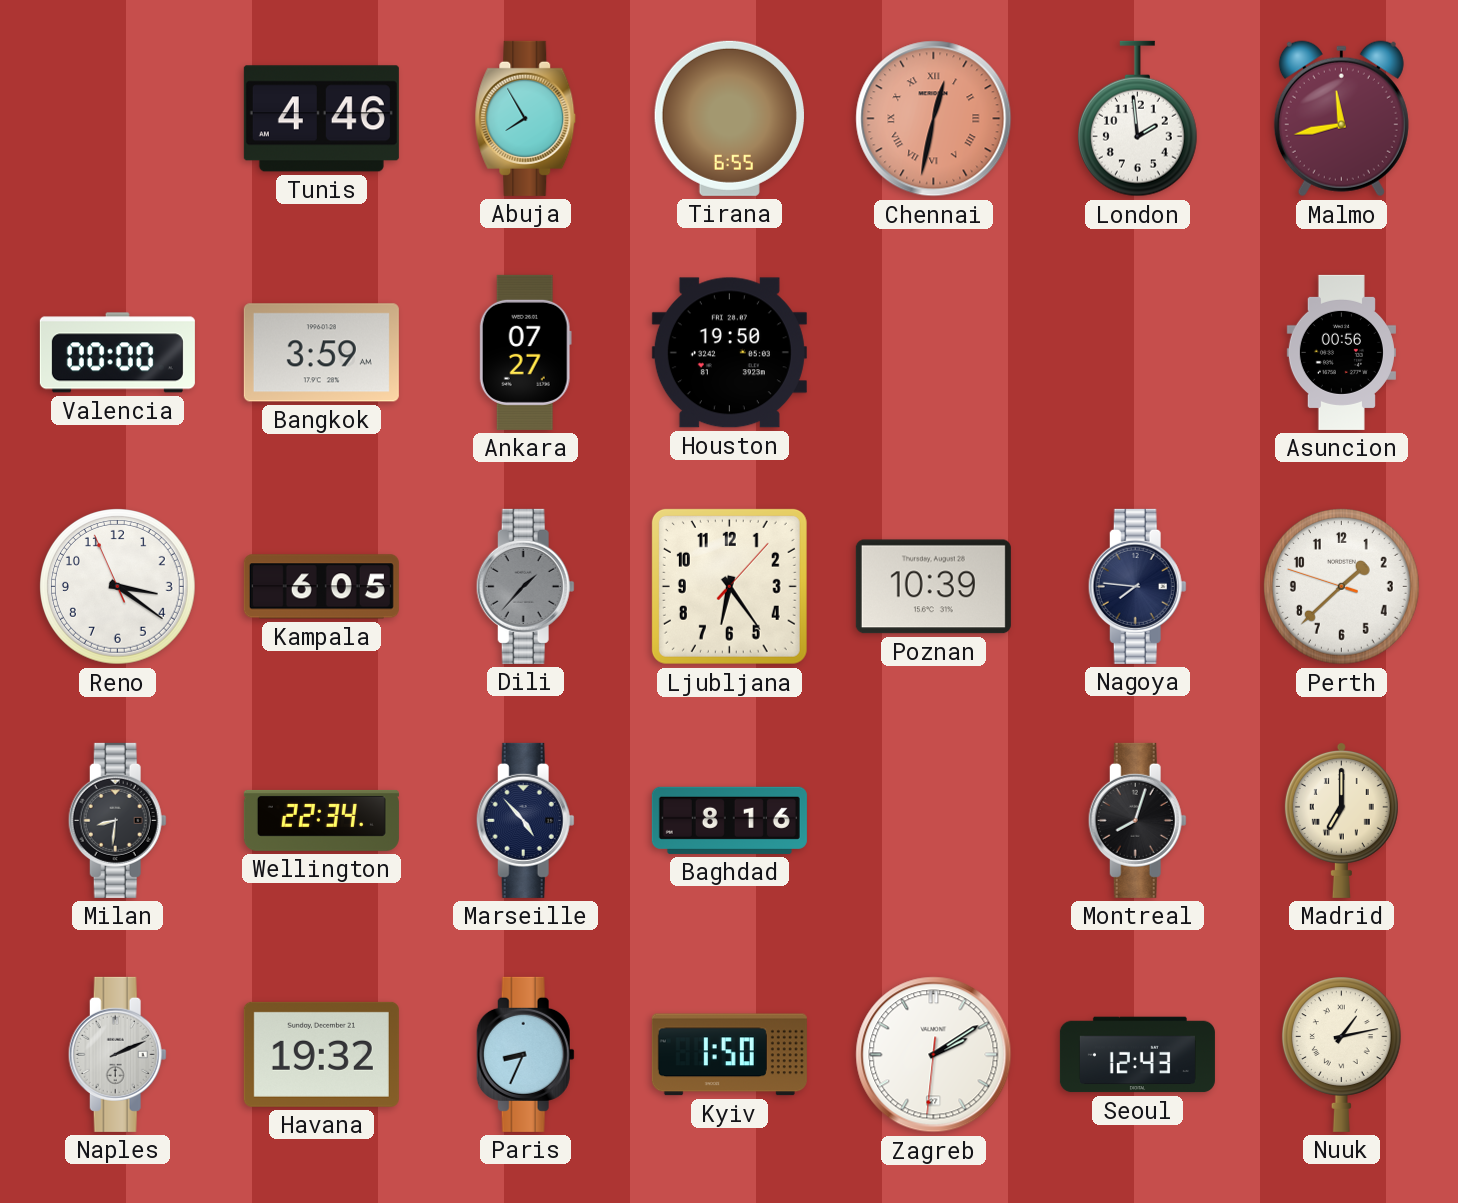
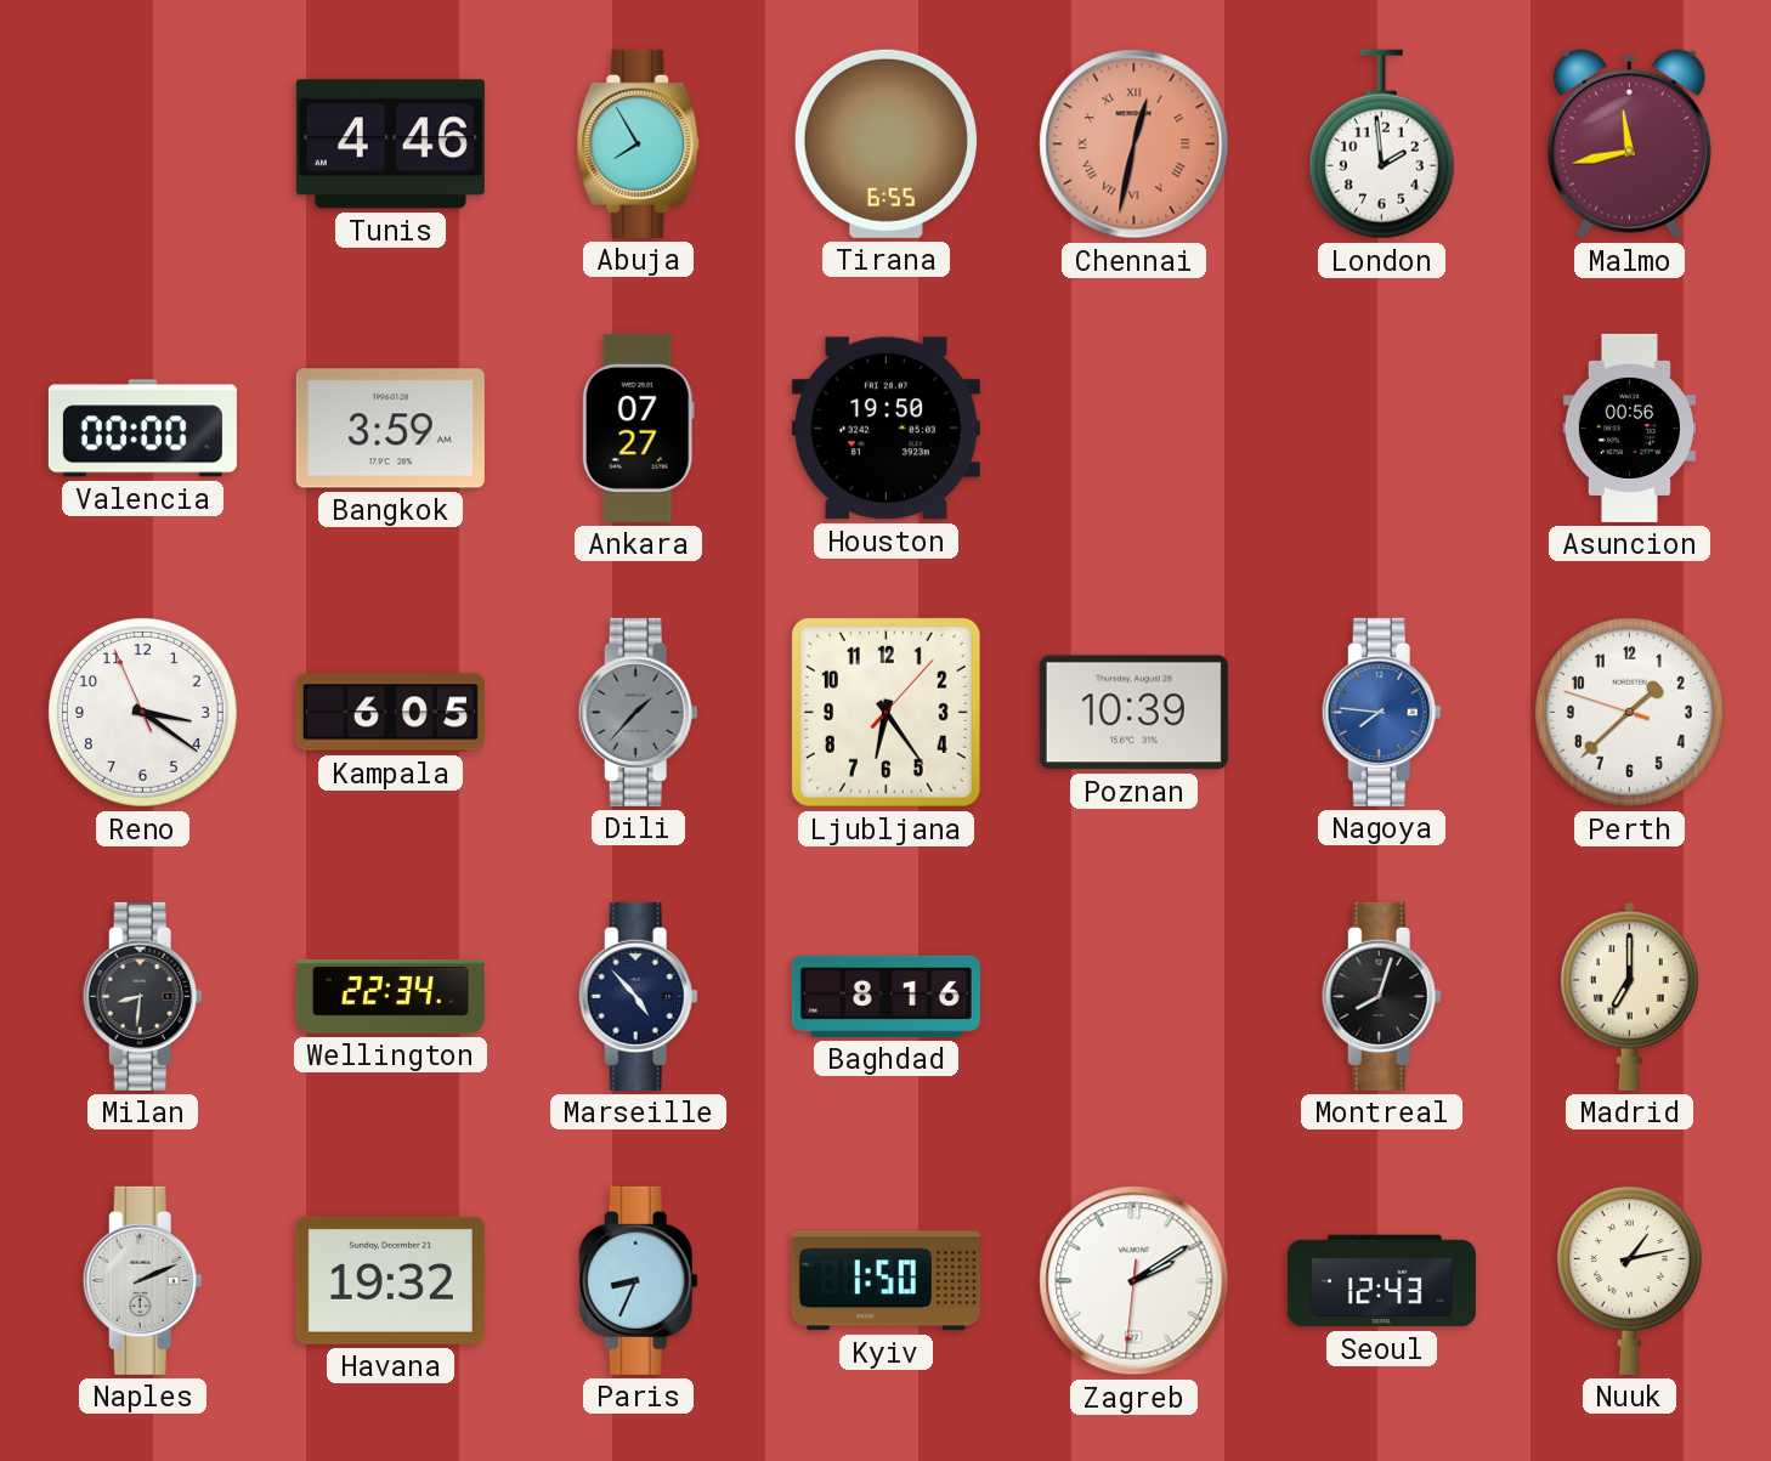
Nagoya dial: navy -> blue (1381, 712)
